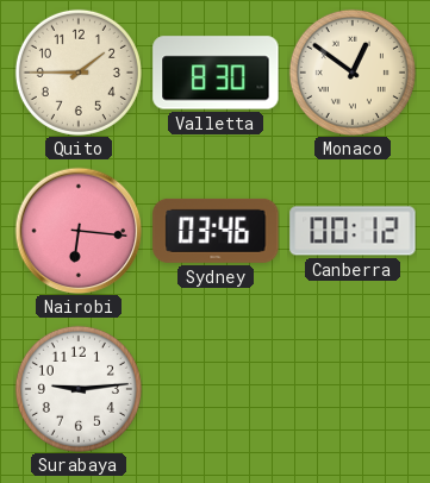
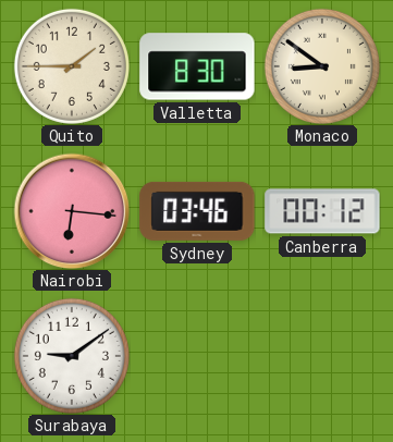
Monaco: 12:51 -> 8:51 (322, 66)
Surabaya: 9:14 -> 9:09 (72, 356)
